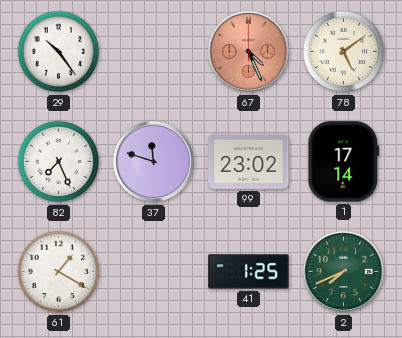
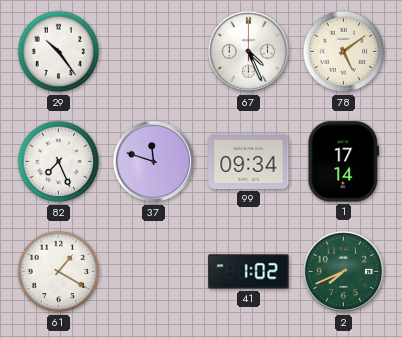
67 dial: salmon -> white (249, 52)
99: 23:02 -> 09:34 (249, 161)
41: 1:25 -> 1:02 (249, 272)
